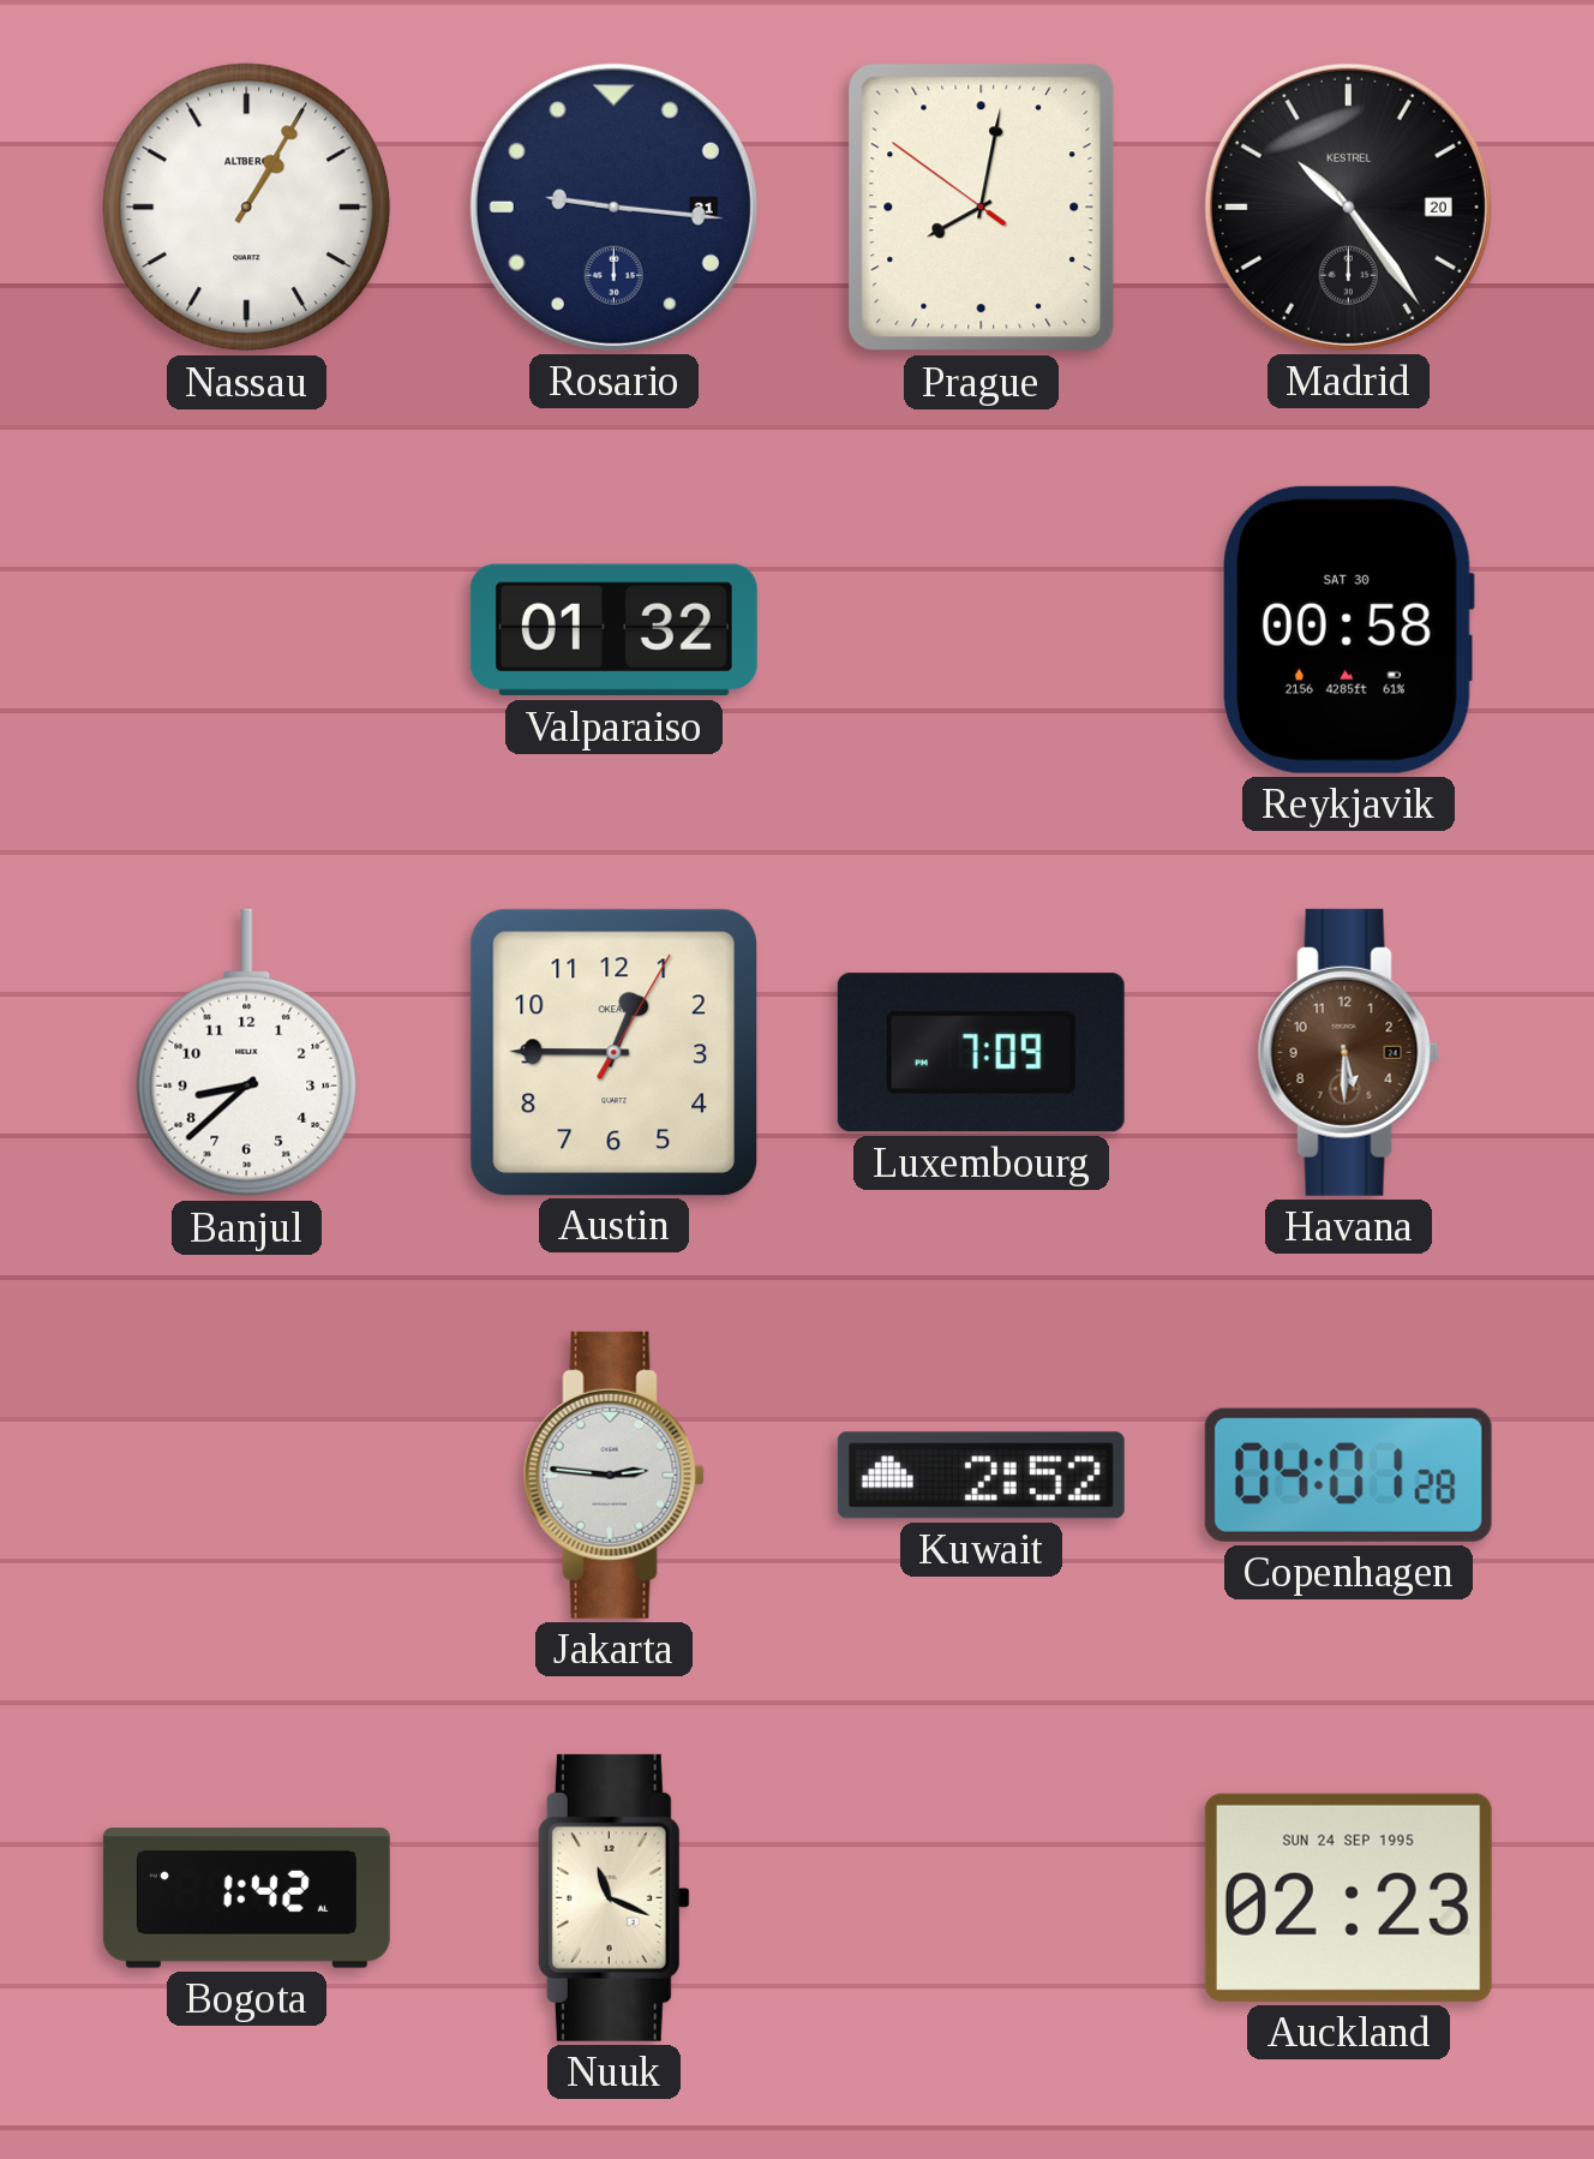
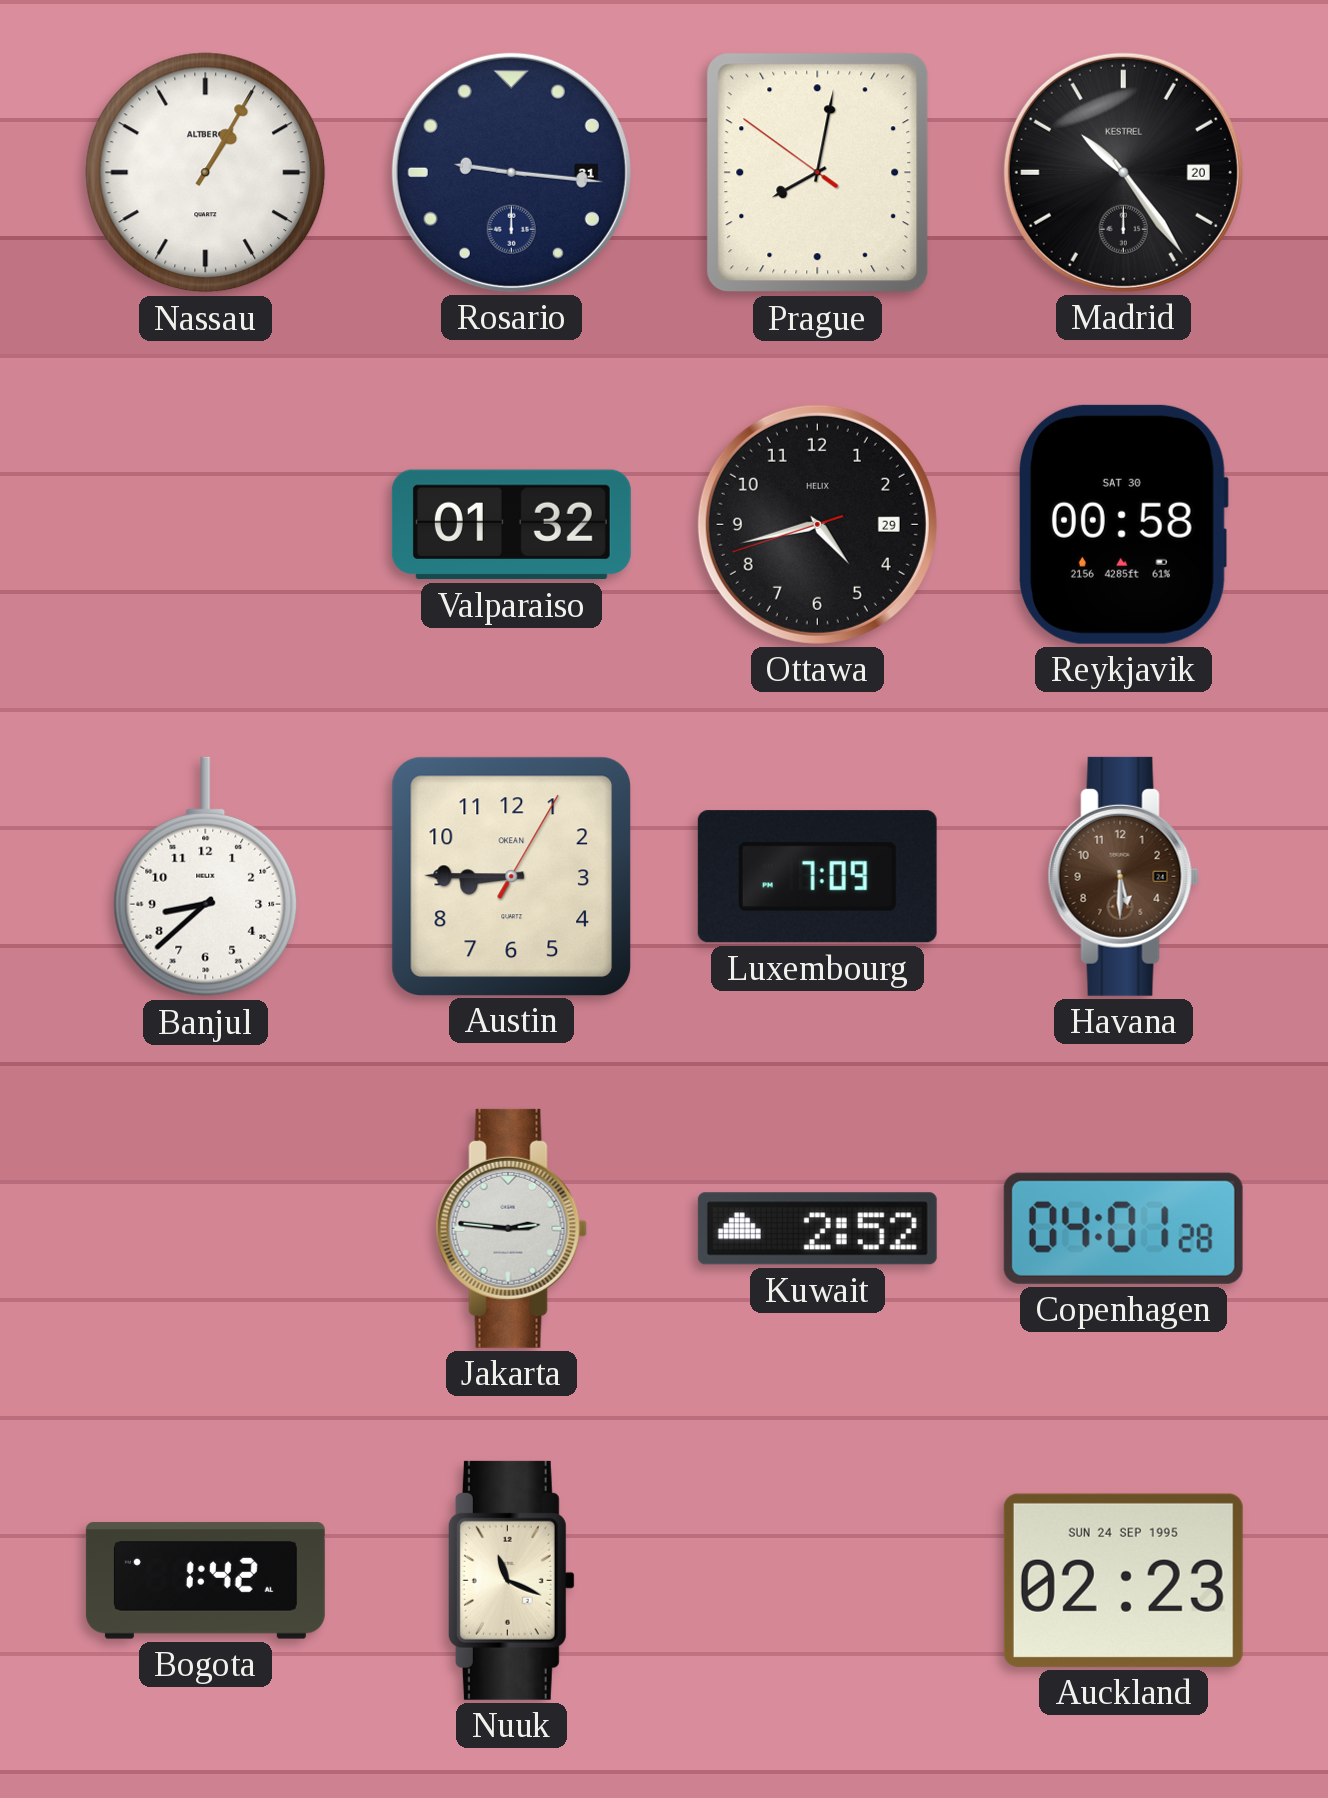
Ottawa: none -> 4:42 (817, 524)
Austin: 12:45 -> 8:45 (511, 876)
